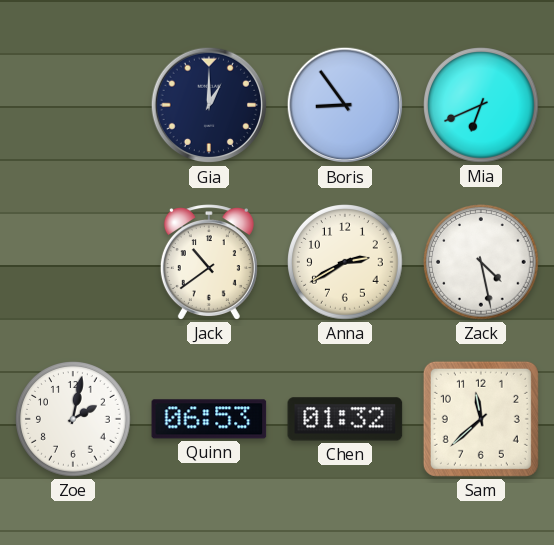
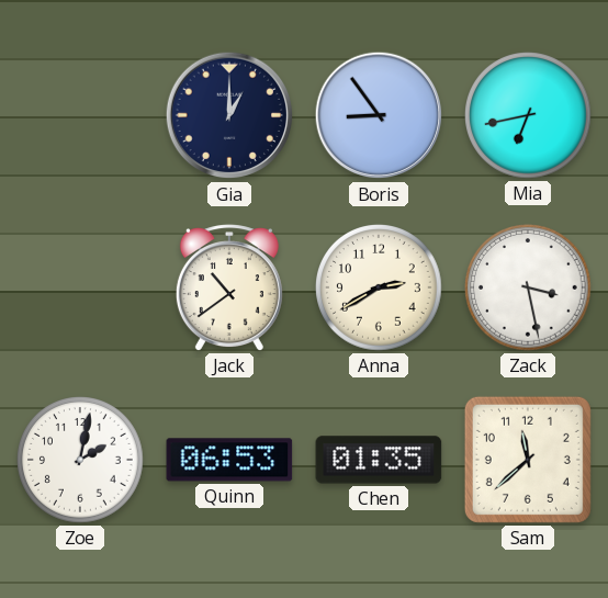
Mia: 6:41 -> 6:43 (529, 116)
Zack: 4:28 -> 3:28 (529, 289)
Chen: 01:32 -> 01:35 (379, 460)
